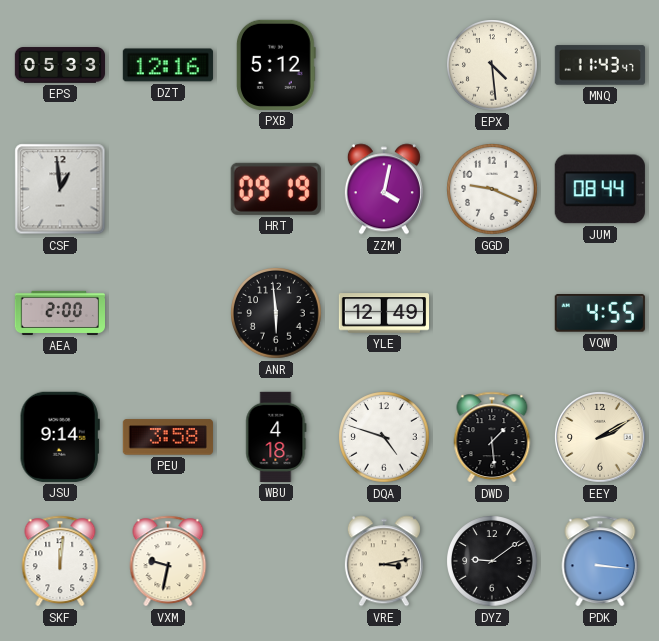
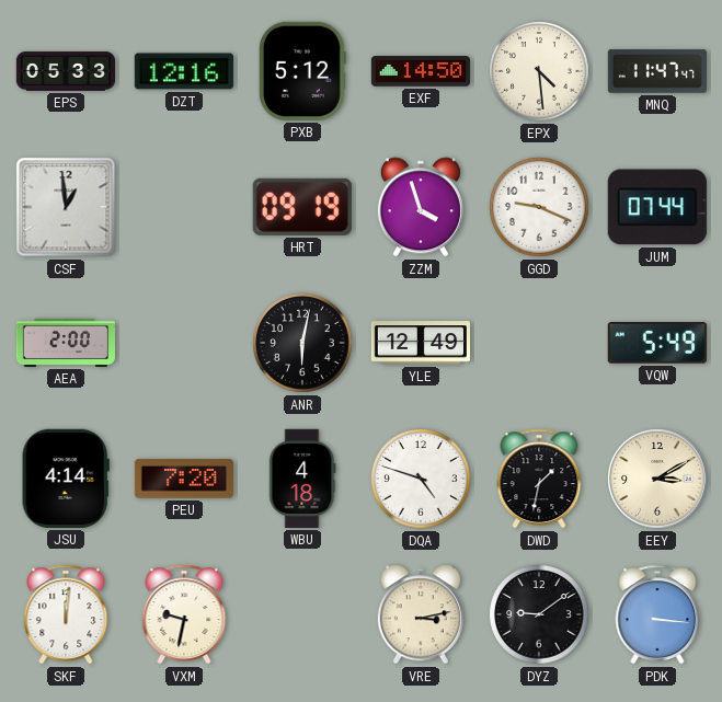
EXF: none -> 14:50 (420, 71)
MNQ: 11:43 -> 11:47 (657, 71)
ZZM: 4:02 -> 3:57 (421, 207)
JUM: 08:44 -> 07:44 (657, 207)
ANR: 5:59 -> 6:02 (302, 343)
VQW: 4:55 -> 5:49 (657, 344)
JSU: 9:14 -> 4:14 (66, 479)
PEU: 3:58 -> 7:20 (184, 479)
DWD: 1:29 -> 1:32 (539, 479)
EEY: 2:10 -> 3:10 (658, 480)
